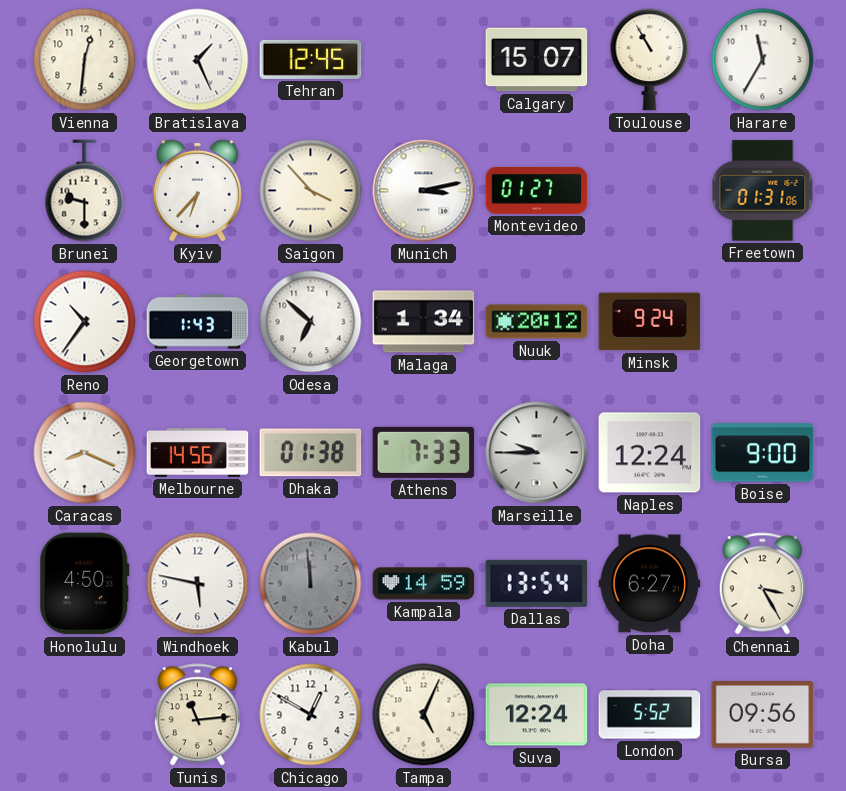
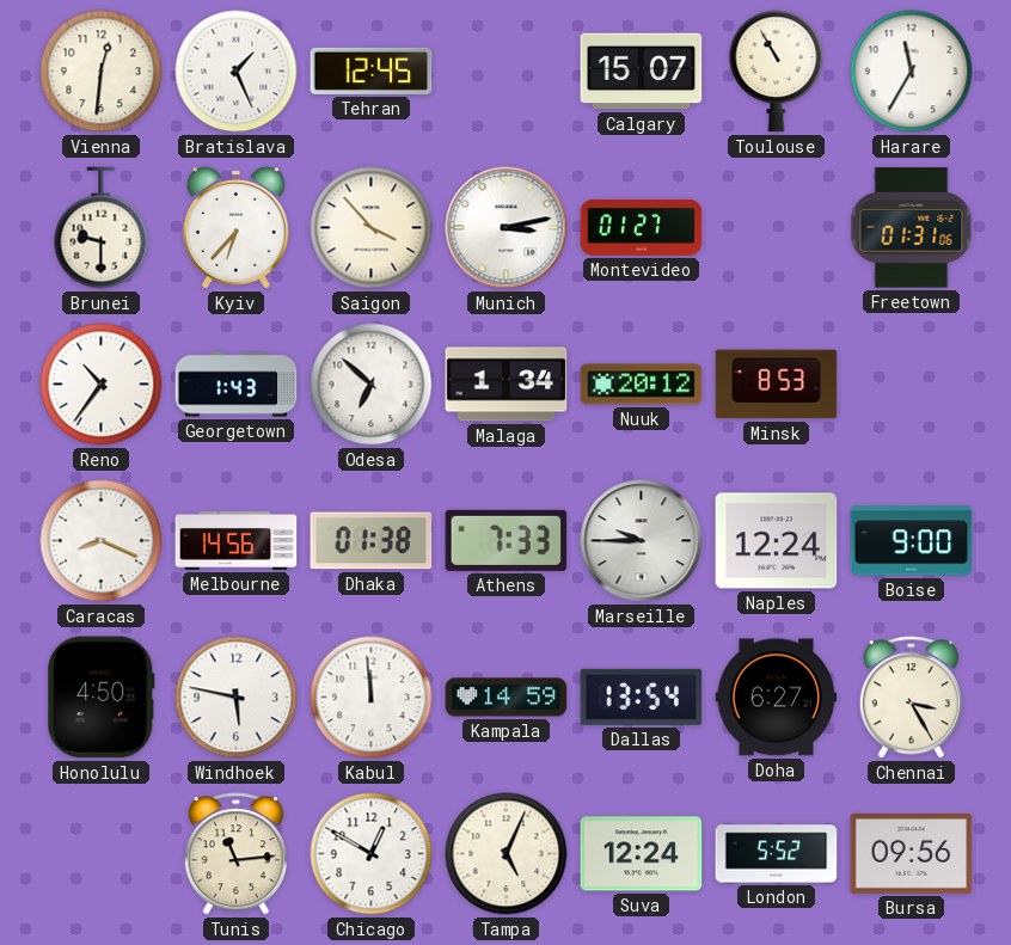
Minsk: 9:24 -> 8:53 (777, 385)
Kabul dial: grey -> white (372, 698)
